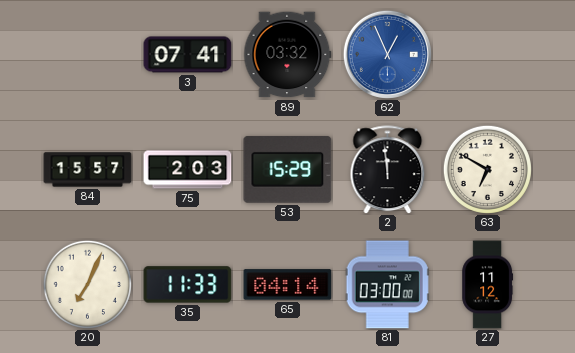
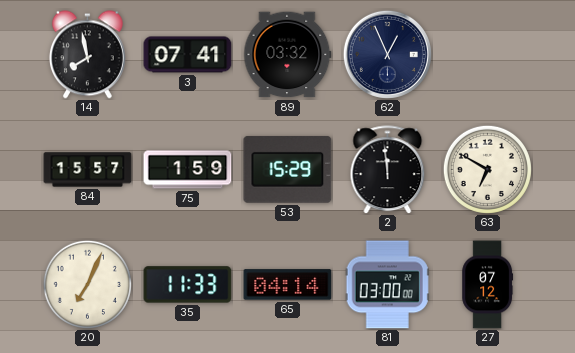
14: none -> 7:58 (87, 55)
62 dial: blue -> navy (387, 54)
75: 2:03 -> 1:59 (188, 170)
27: 11:12 -> 07:12 (488, 285)
